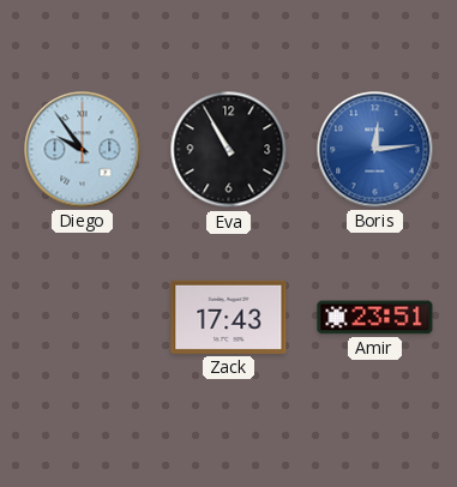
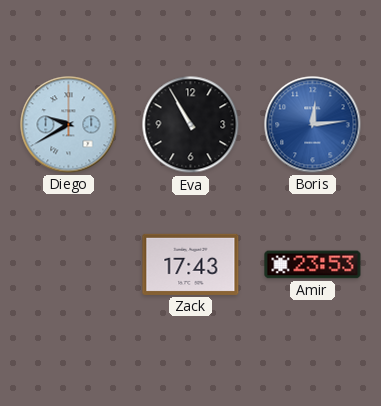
Diego: 9:54 -> 9:40 (69, 125)
Amir: 23:51 -> 23:53 (313, 265)
